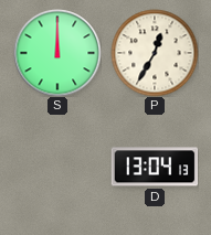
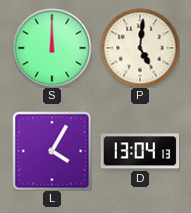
P: 12:35 -> 5:01 (140, 48)
L: none -> 4:05 (52, 151)
